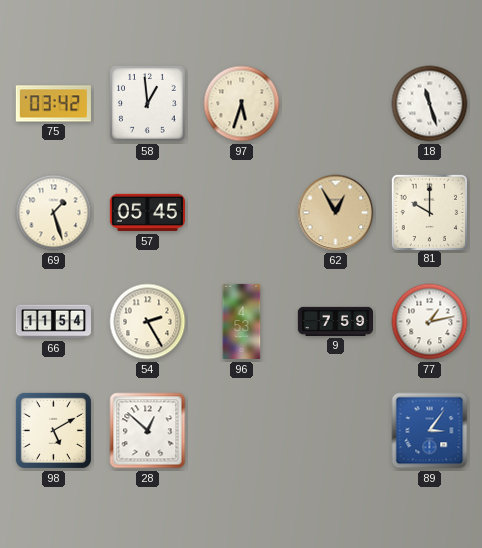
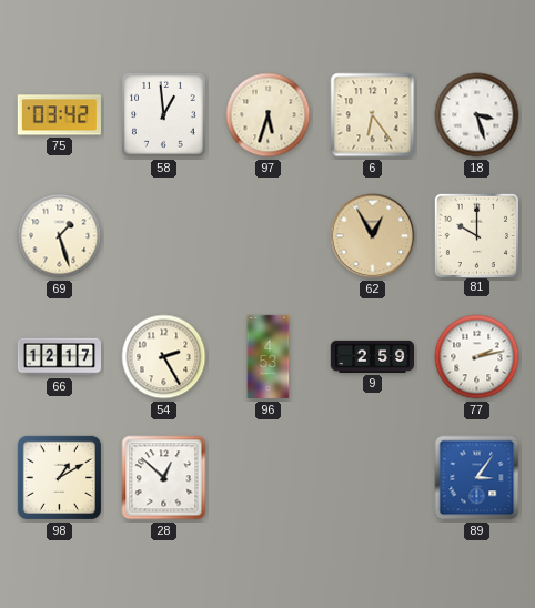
6: none -> 6:24 (373, 115)
18: 11:27 -> 3:27 (477, 115)
57: 05:45 -> none (147, 213)
66: 11:54 -> 12:17 (59, 357)
9: 7:59 -> 2:59 (372, 356)
77: 1:13 -> 2:13 (477, 357)
98: 5:10 -> 1:10 (59, 477)
